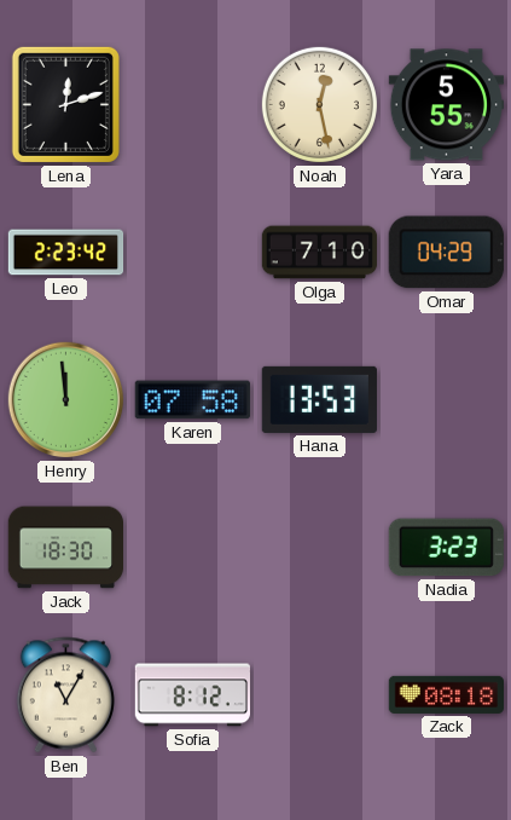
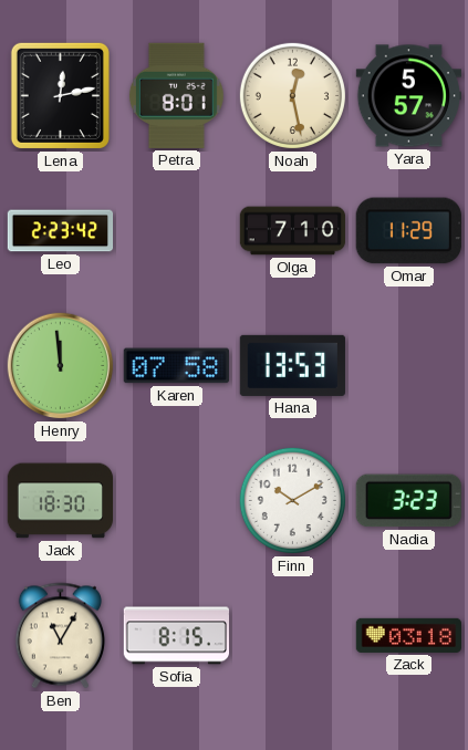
Lena: 12:12 -> 12:13 (60, 95)
Petra: none -> 8:01 (176, 95)
Yara: 5:55 -> 5:57 (408, 96)
Omar: 04:29 -> 11:29 (408, 231)
Finn: none -> 10:10 (292, 500)
Sofia: 8:12 -> 8:15 (176, 636)
Zack: 08:18 -> 03:18 (408, 635)
